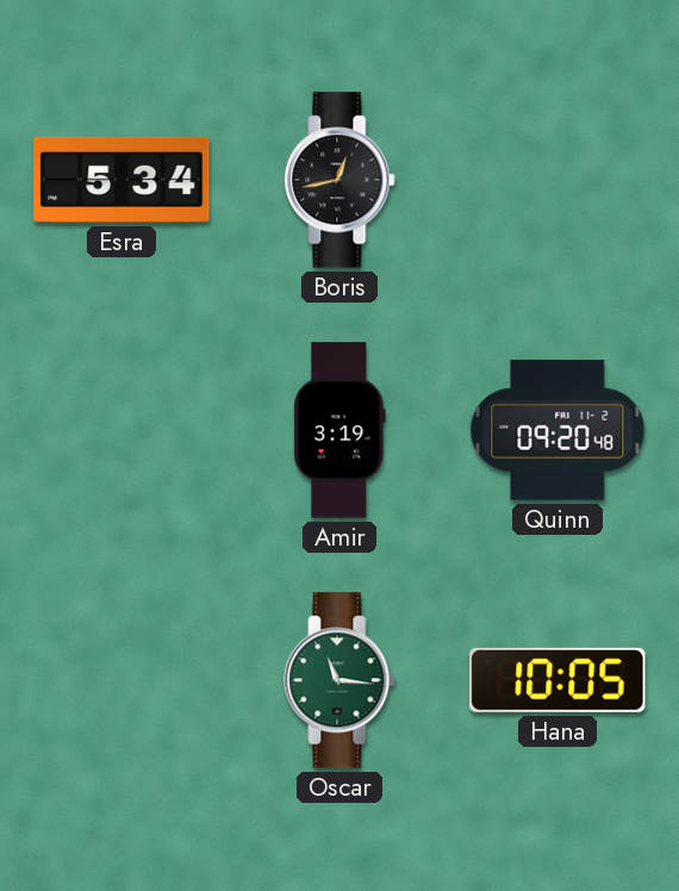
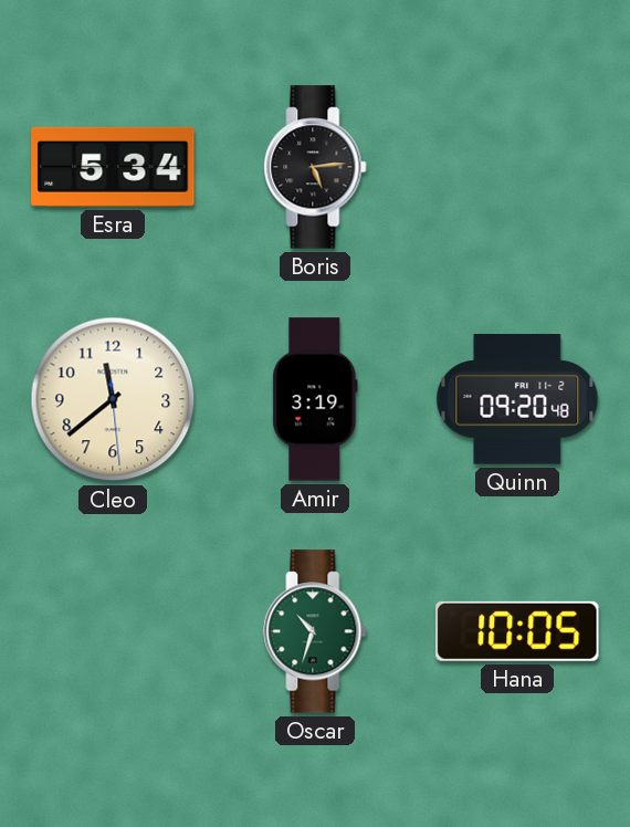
Boris: 12:43 -> 5:14 (315, 167)
Cleo: none -> 11:38 (113, 399)
Oscar: 11:16 -> 10:33 (315, 631)
